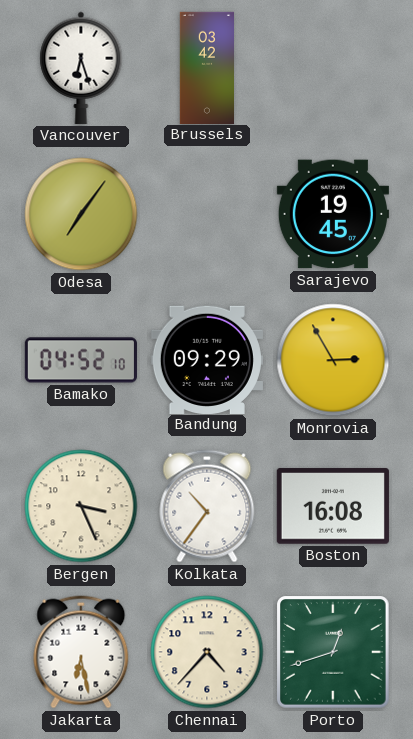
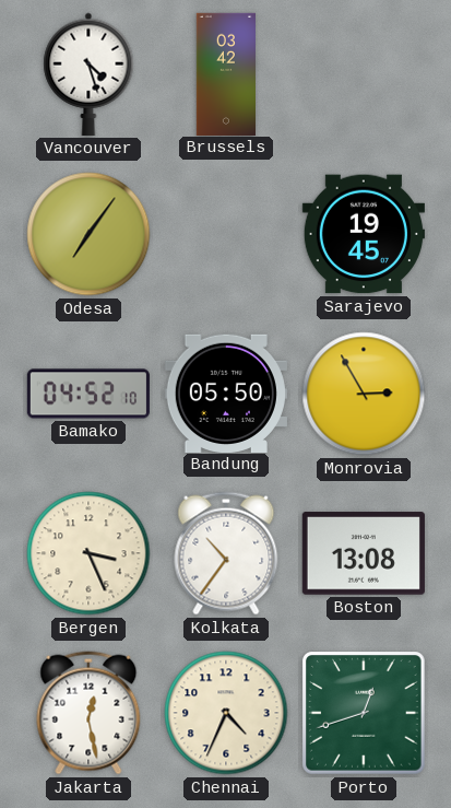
Vancouver: 6:27 -> 4:27 (88, 74)
Bandung: 09:29 -> 05:50 (226, 393)
Boston: 16:08 -> 13:08 (364, 553)
Jakarta: 6:28 -> 12:28 (88, 713)
Chennai: 4:37 -> 4:34 (226, 713)
